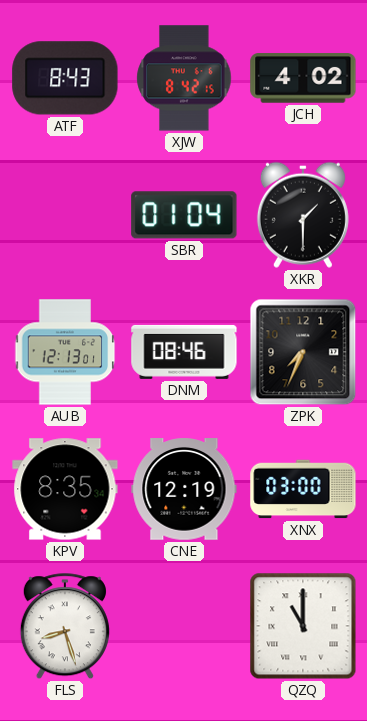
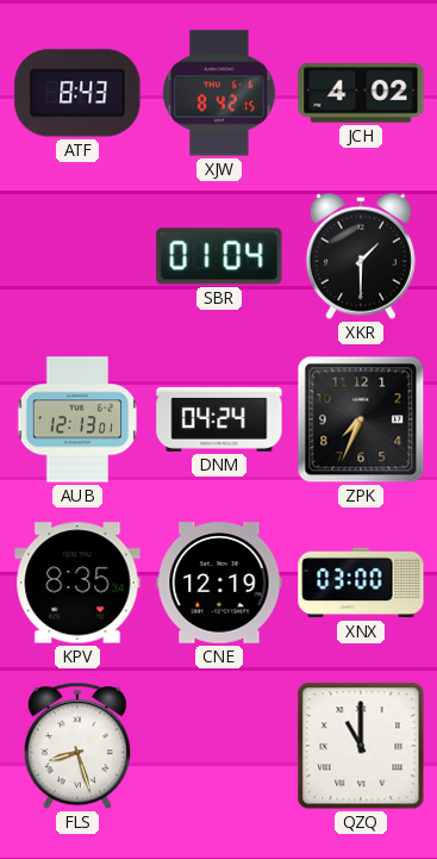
DNM: 08:46 -> 04:24 (219, 419)
